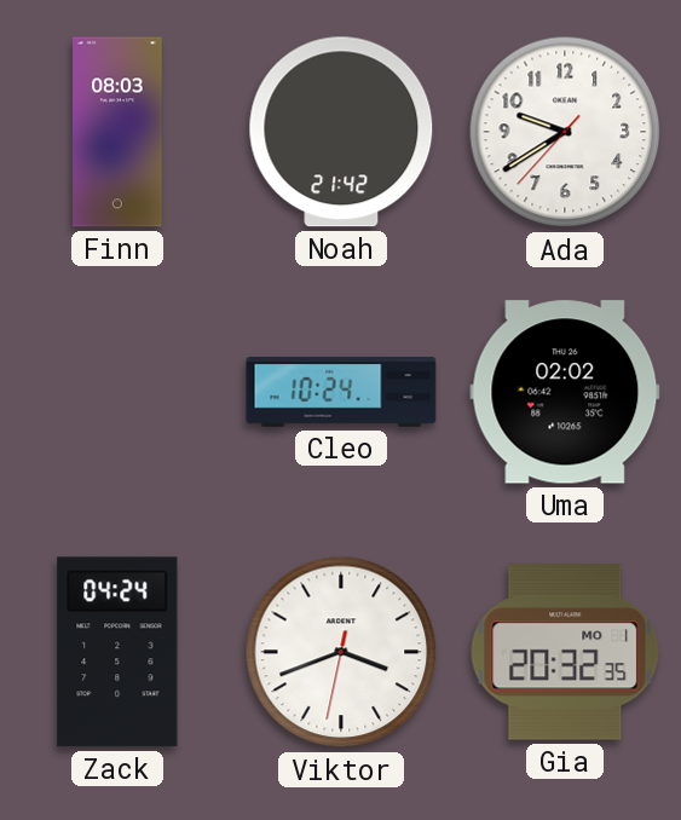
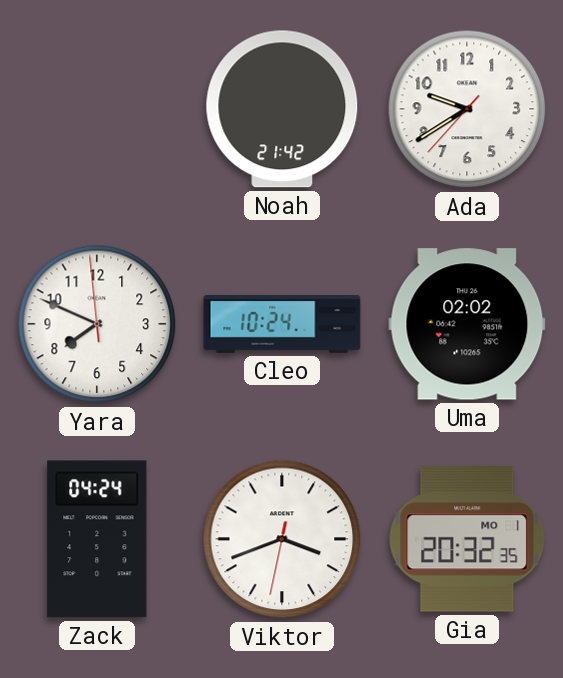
Finn: 08:03 -> none (117, 132)
Yara: none -> 7:48 (97, 324)
